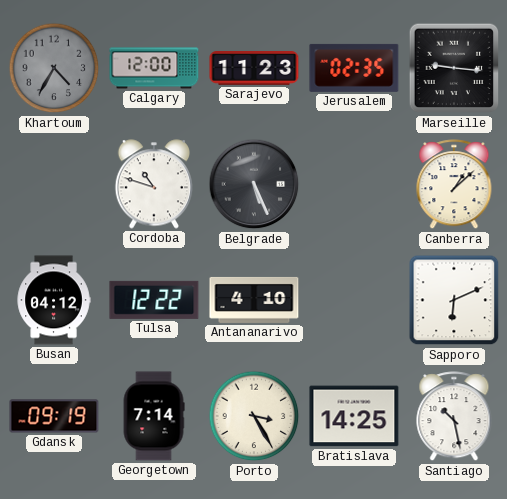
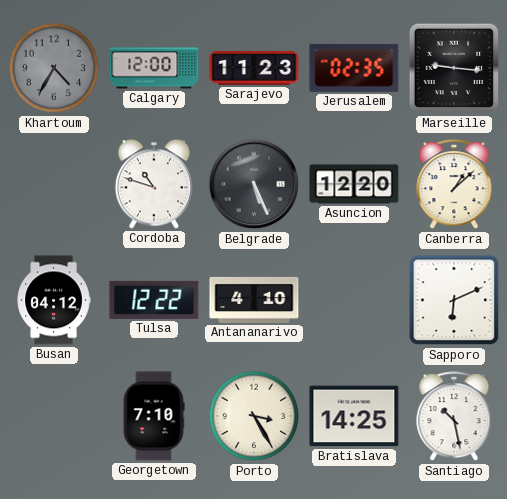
Asuncion: none -> 12:20 (354, 184)
Gdansk: 09:19 -> none (54, 416)
Georgetown: 7:14 -> 7:10 (154, 416)
